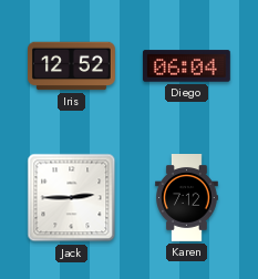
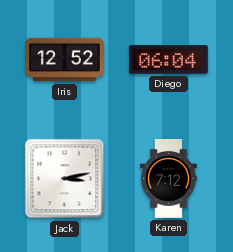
Jack: 2:45 -> 3:13 (65, 179)
